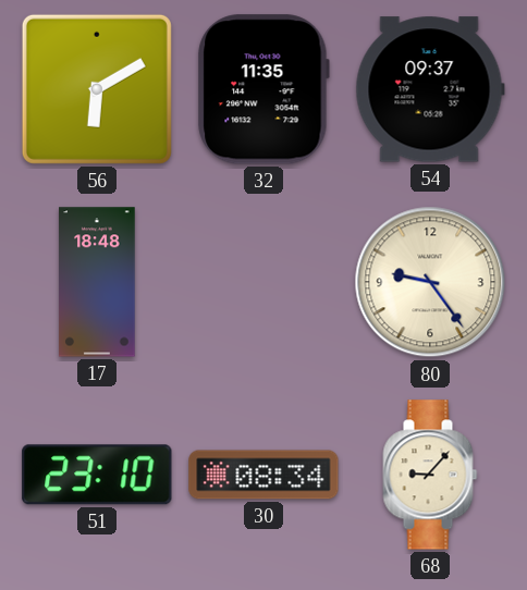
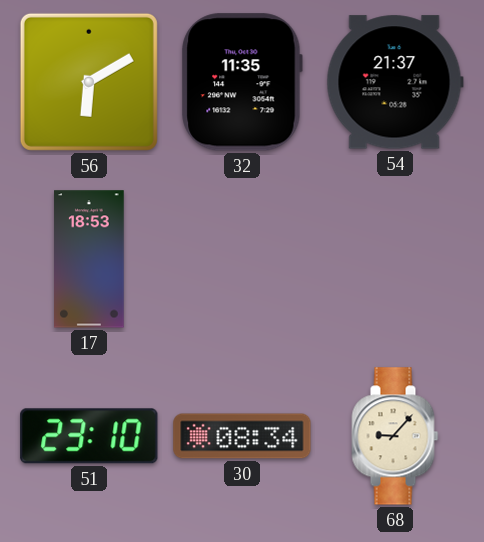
54: 09:37 -> 21:37 (395, 82)
17: 18:48 -> 18:53 (89, 259)
80: 9:24 -> none (430, 282)
